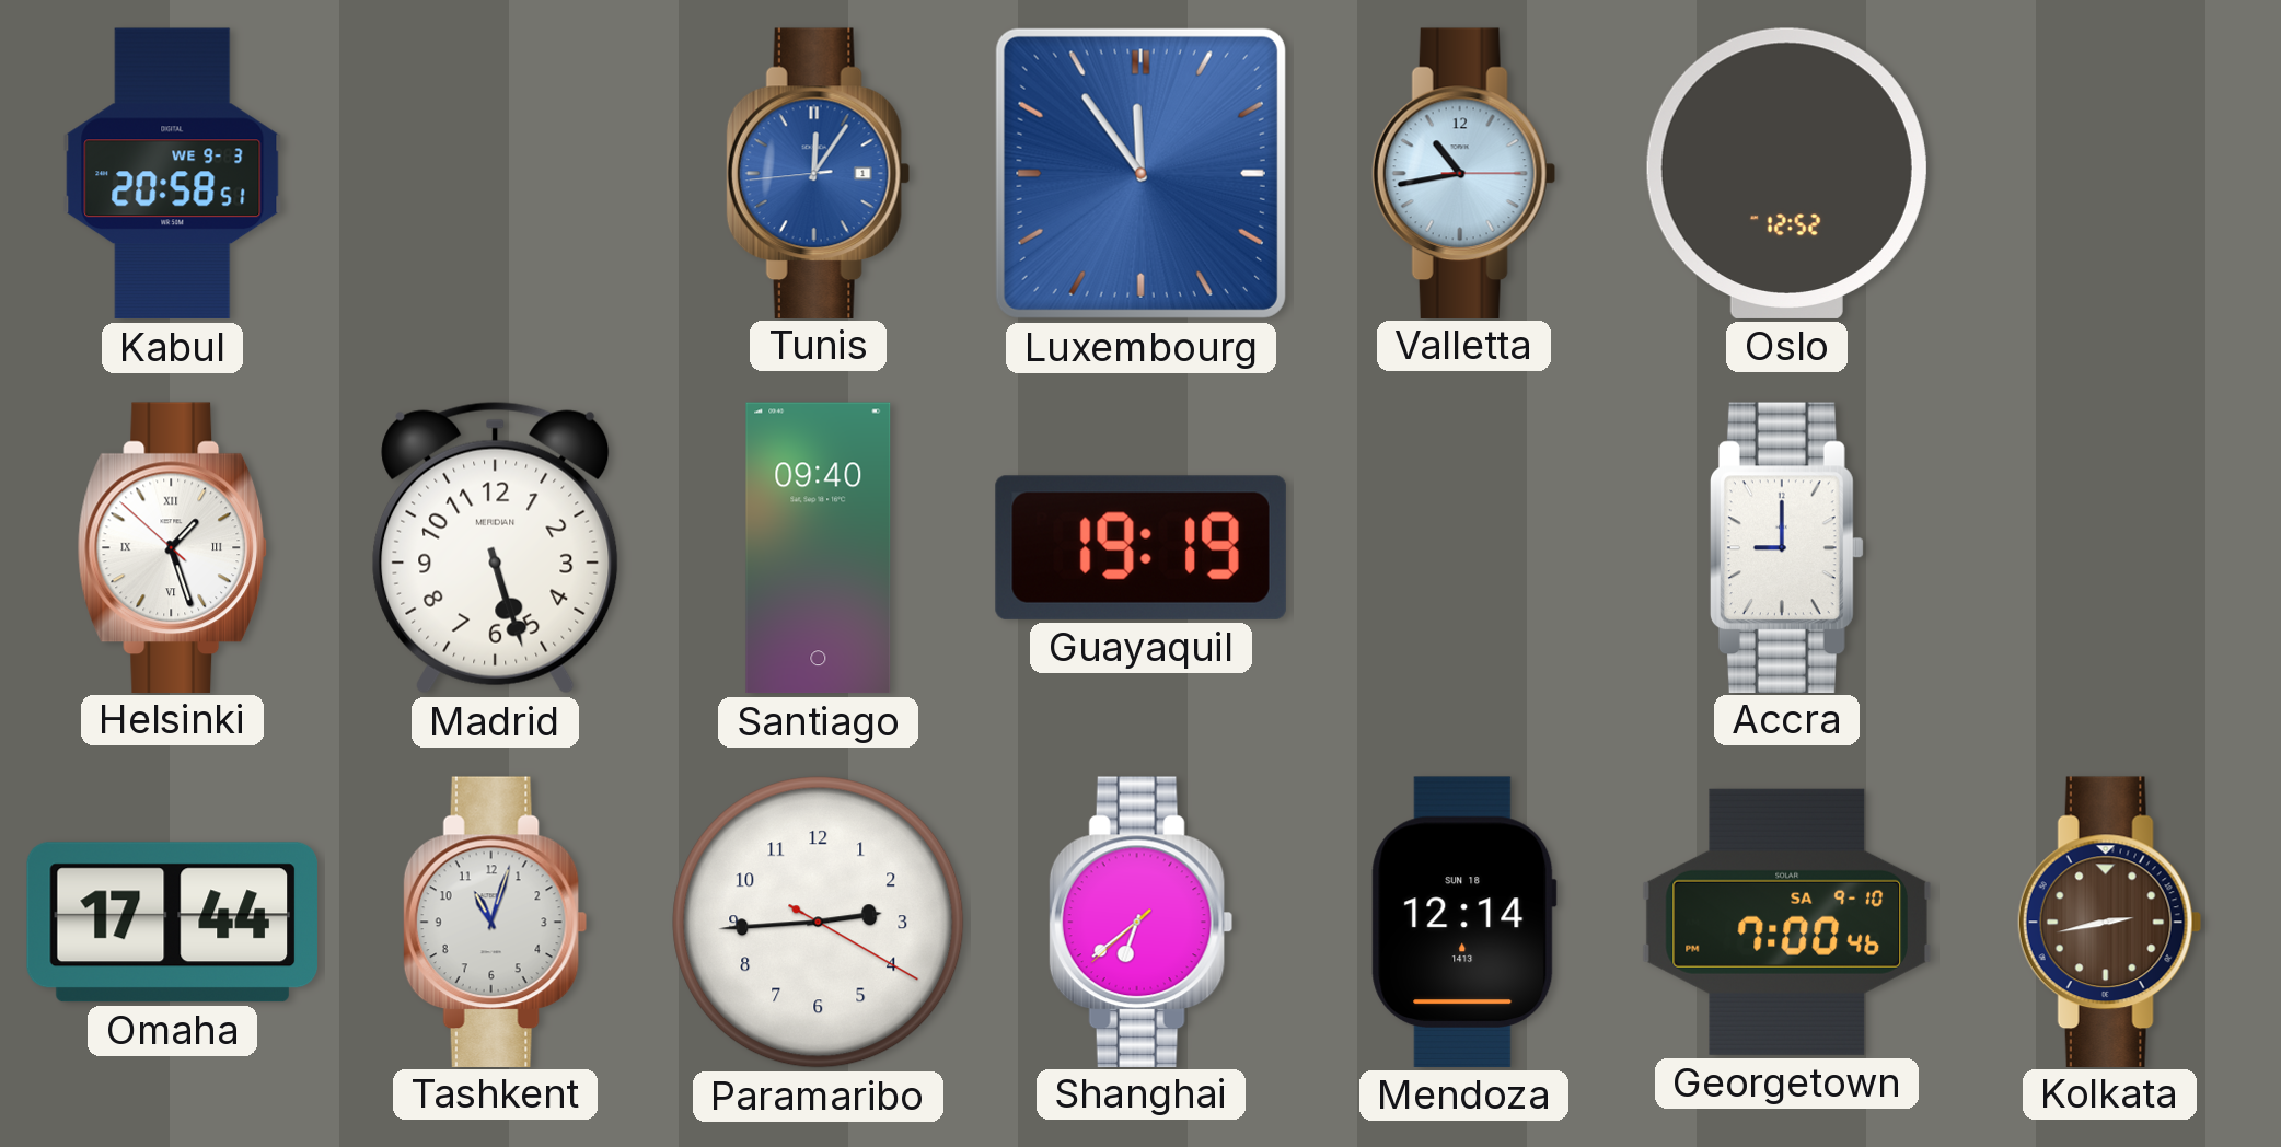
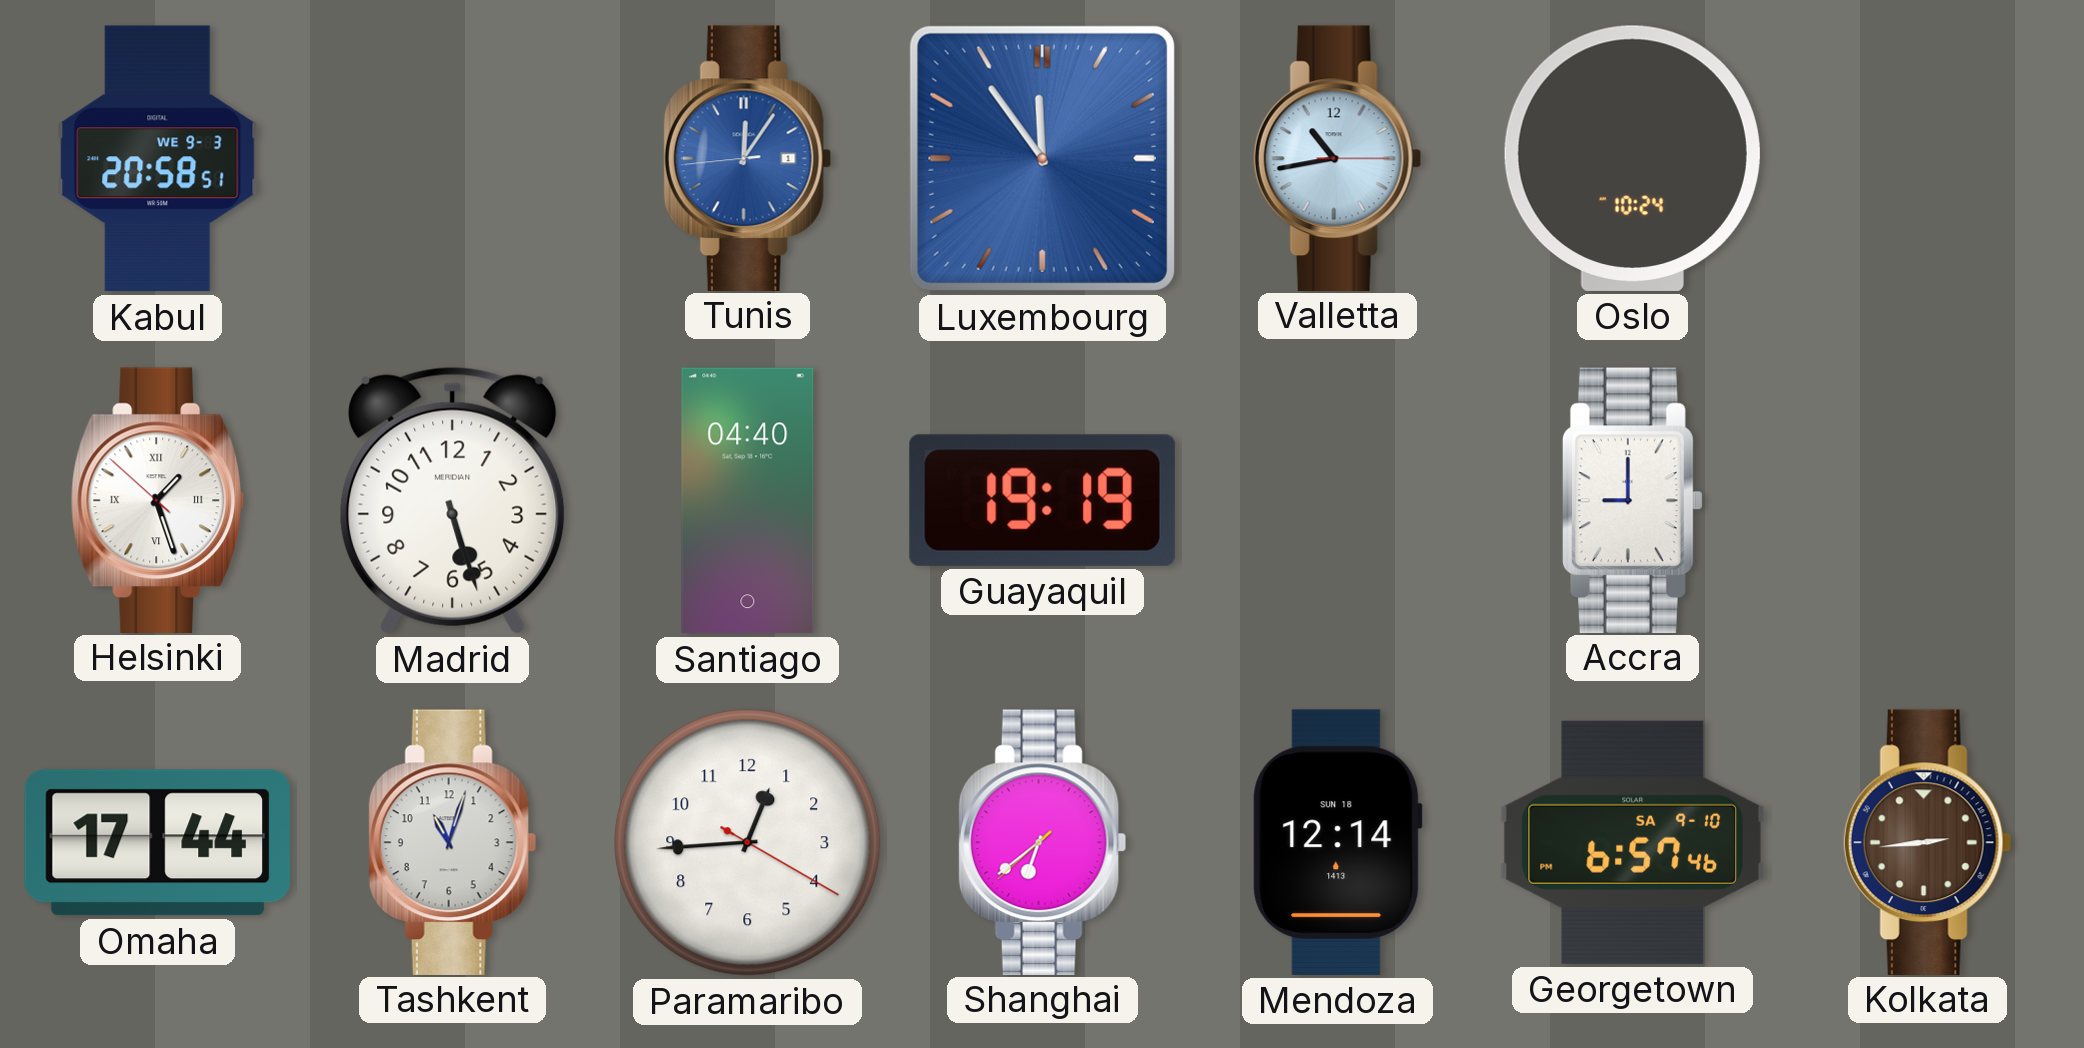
Oslo: 12:52 -> 10:24 (1632, 158)
Santiago: 09:40 -> 04:40 (748, 501)
Paramaribo: 2:44 -> 12:44 (748, 843)
Georgetown: 7:00 -> 6:57 (1632, 842)
Kolkata: 2:43 -> 2:44 (1927, 842)
